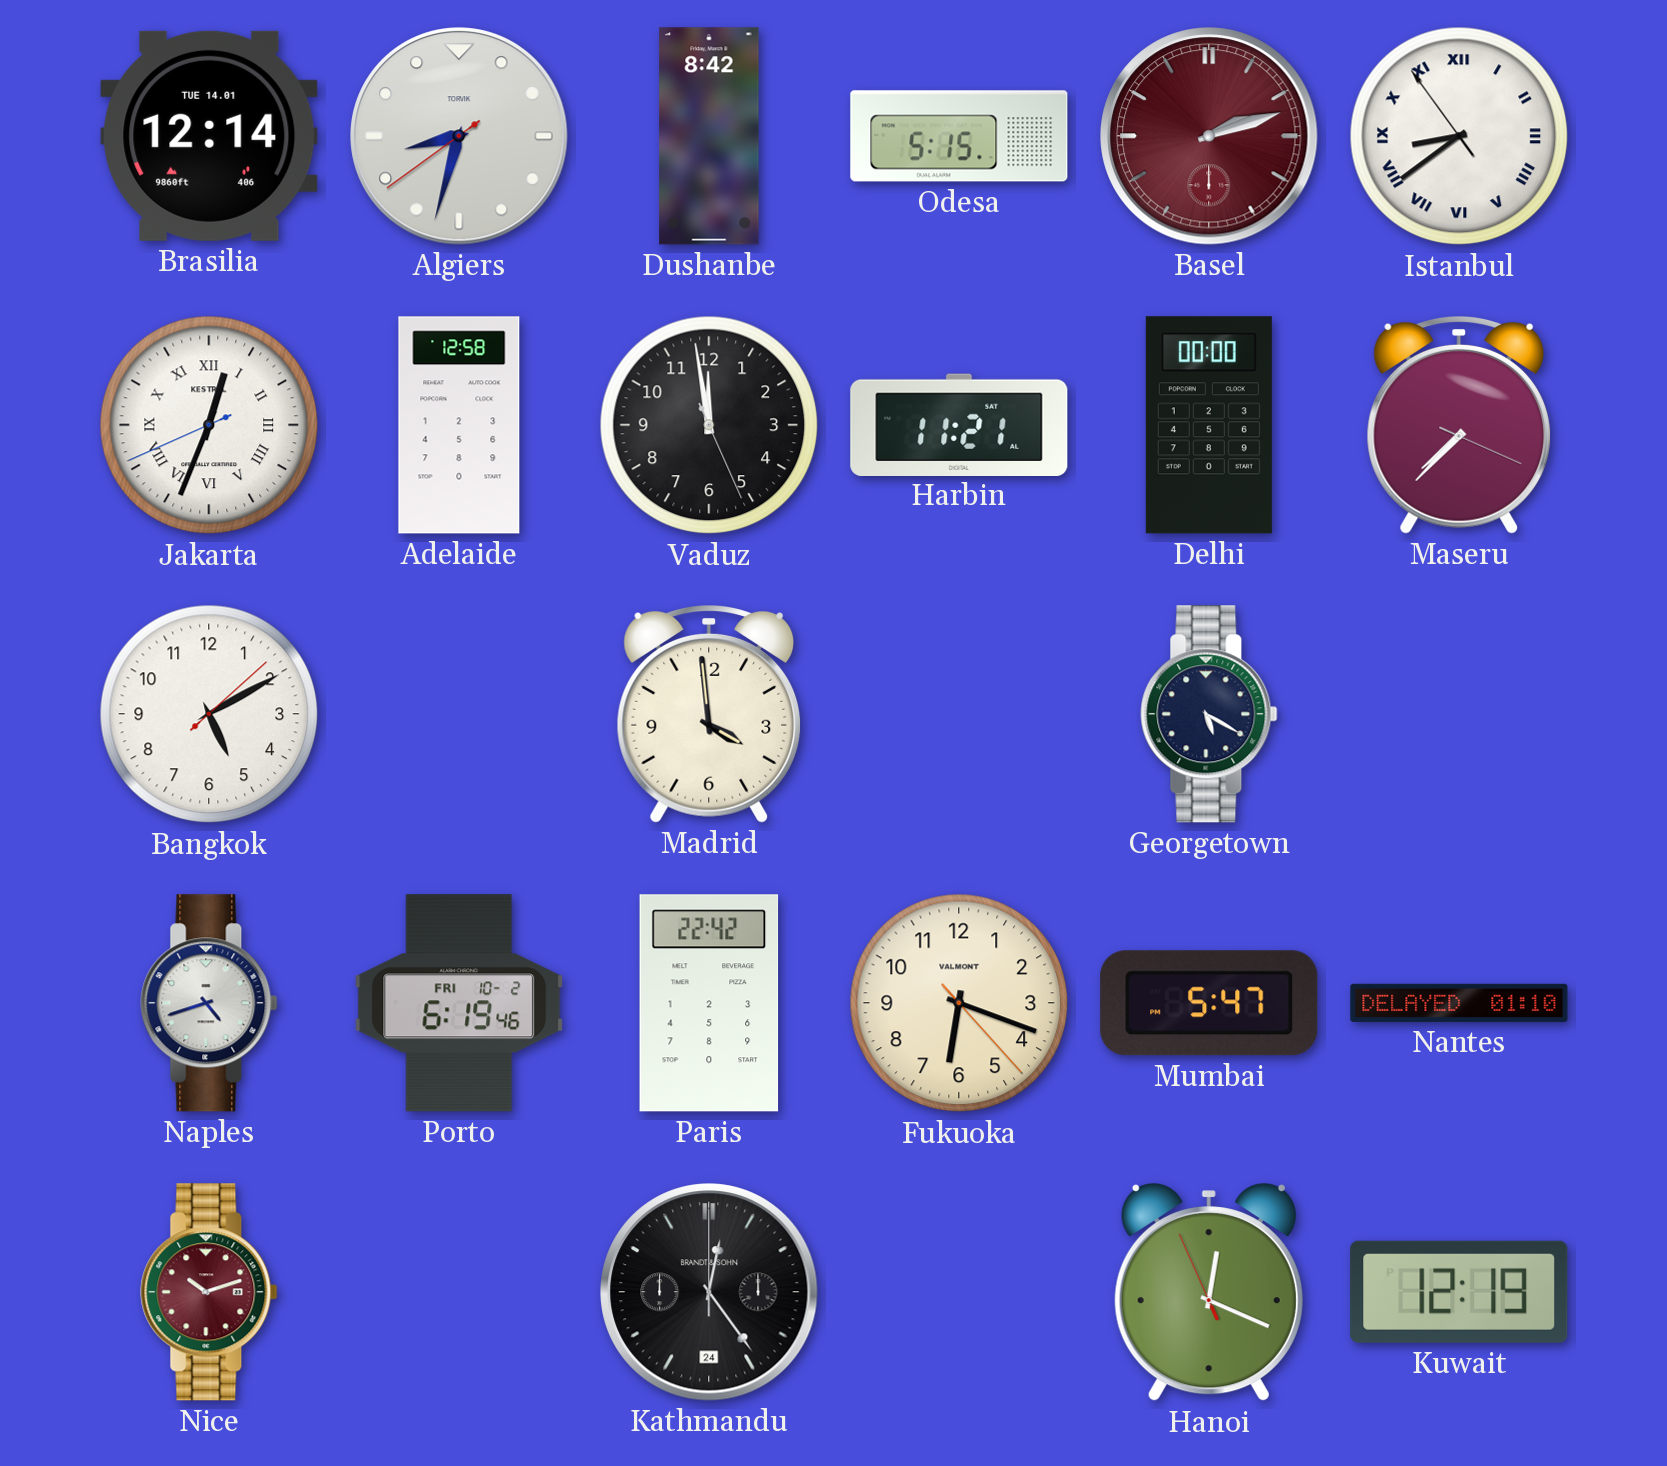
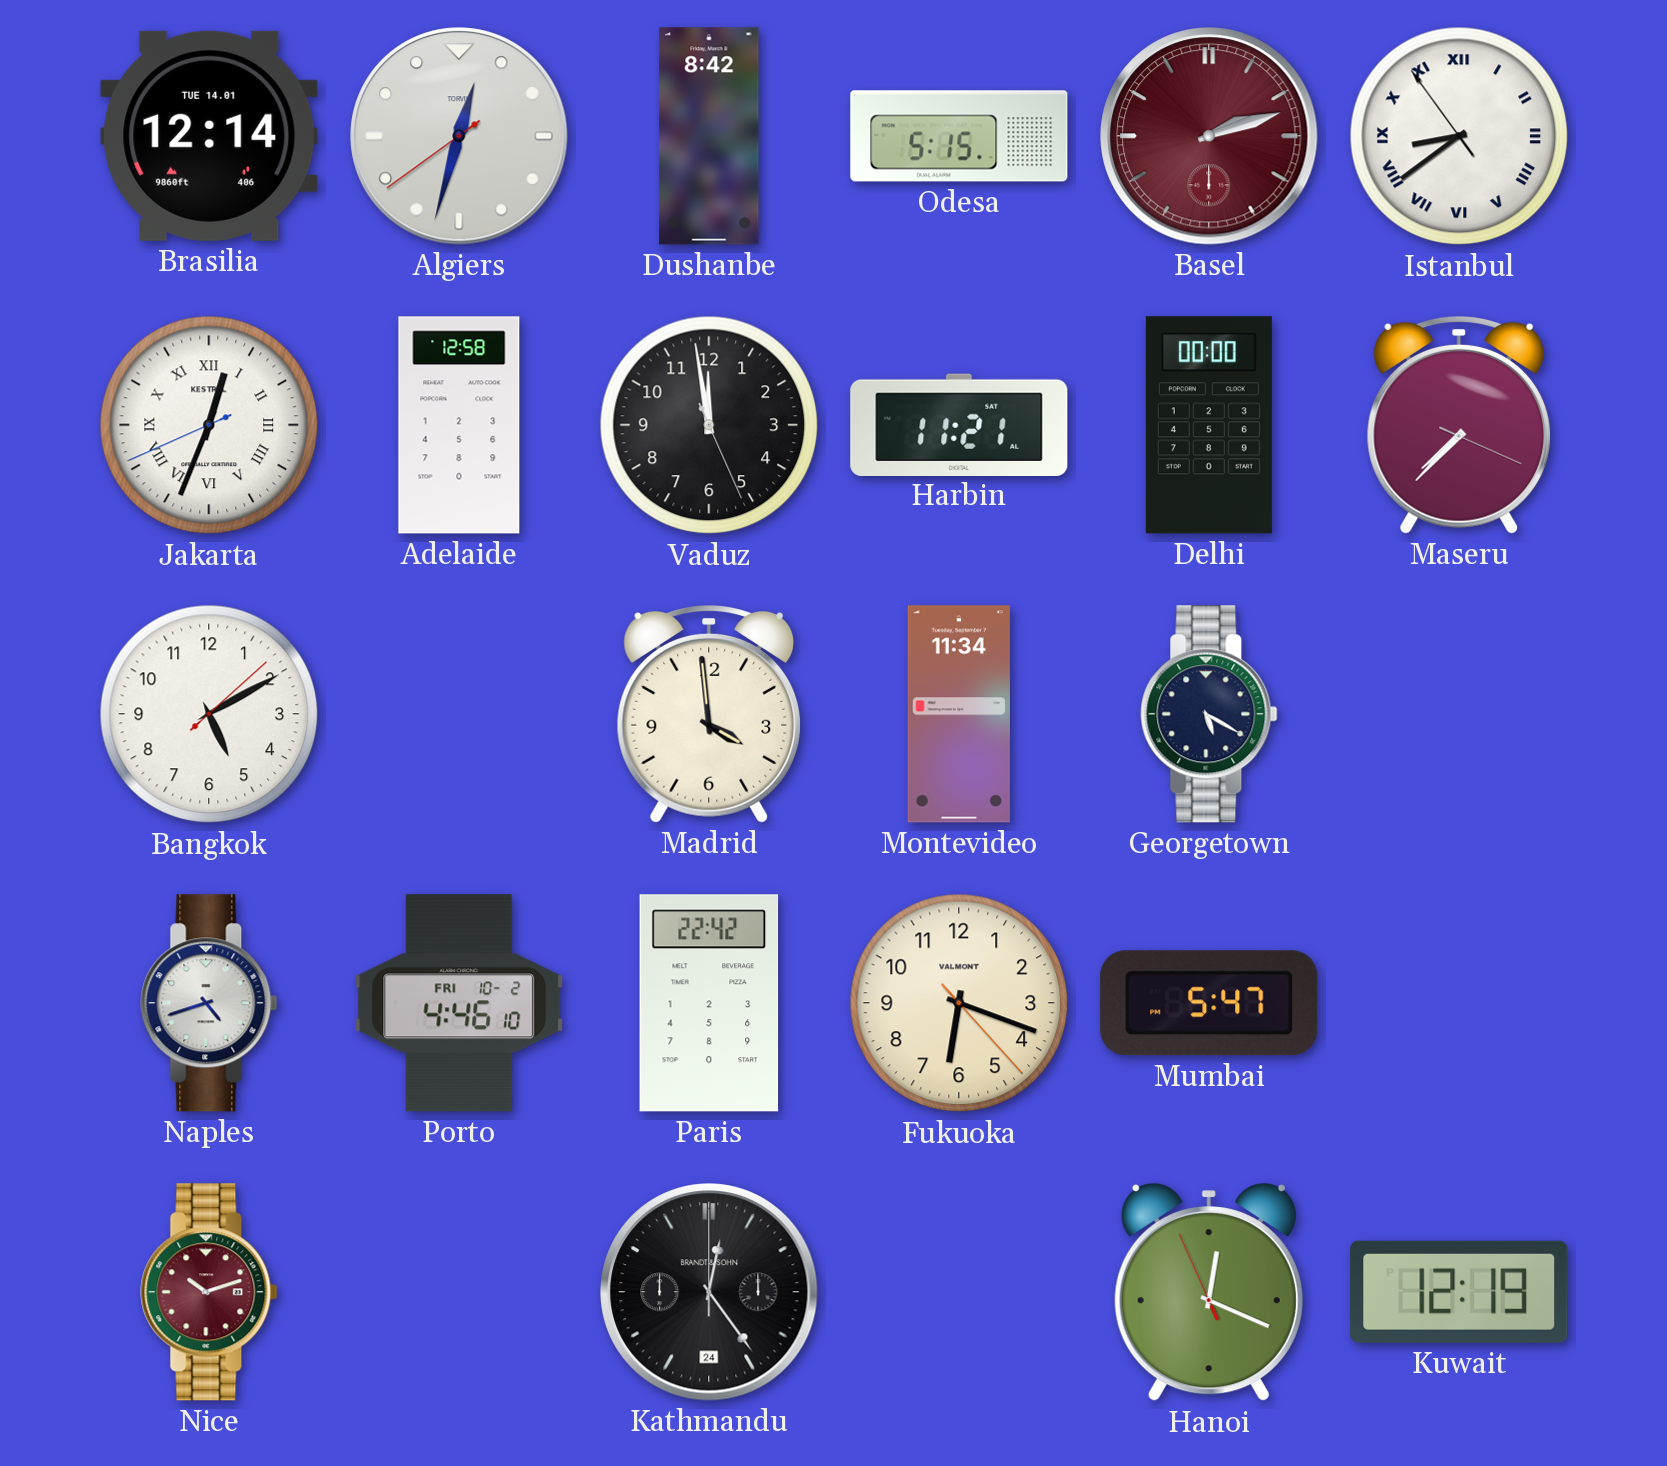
Algiers: 8:32 -> 12:32 (459, 136)
Montevideo: none -> 11:34 (959, 714)
Porto: 6:19 -> 4:46 (459, 1003)
Nantes: 01:10 -> none (1459, 1003)
